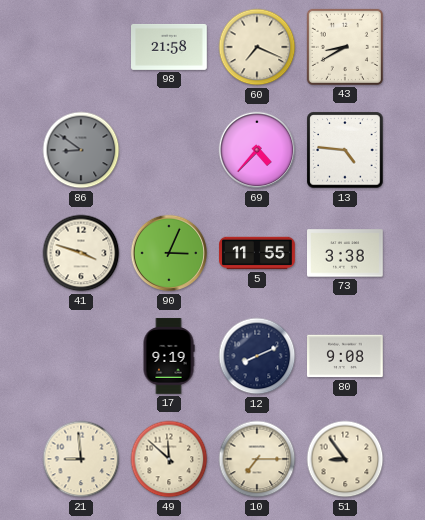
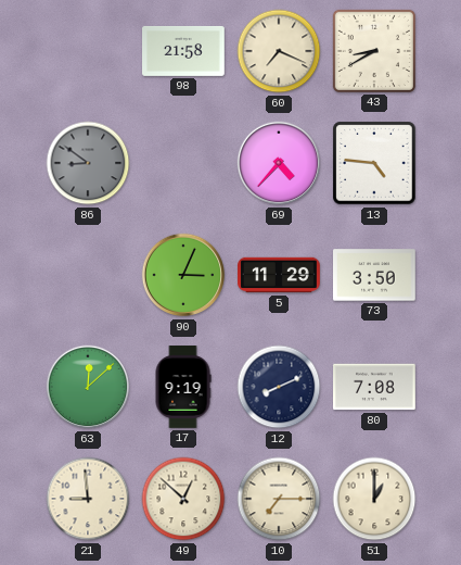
41: 3:48 -> none (81, 253)
5: 11:55 -> 11:29 (279, 275)
73: 3:38 -> 3:50 (375, 275)
63: none -> 12:08 (88, 387)
80: 9:08 -> 7:08 (375, 387)
49: 11:52 -> 12:52 (183, 499)
51: 8:54 -> 1:00 (374, 499)
